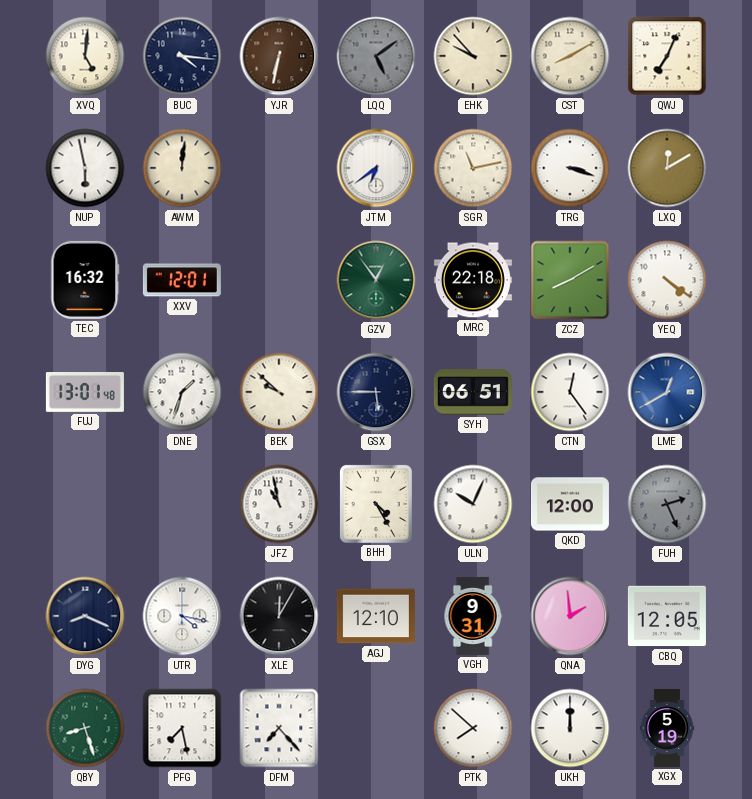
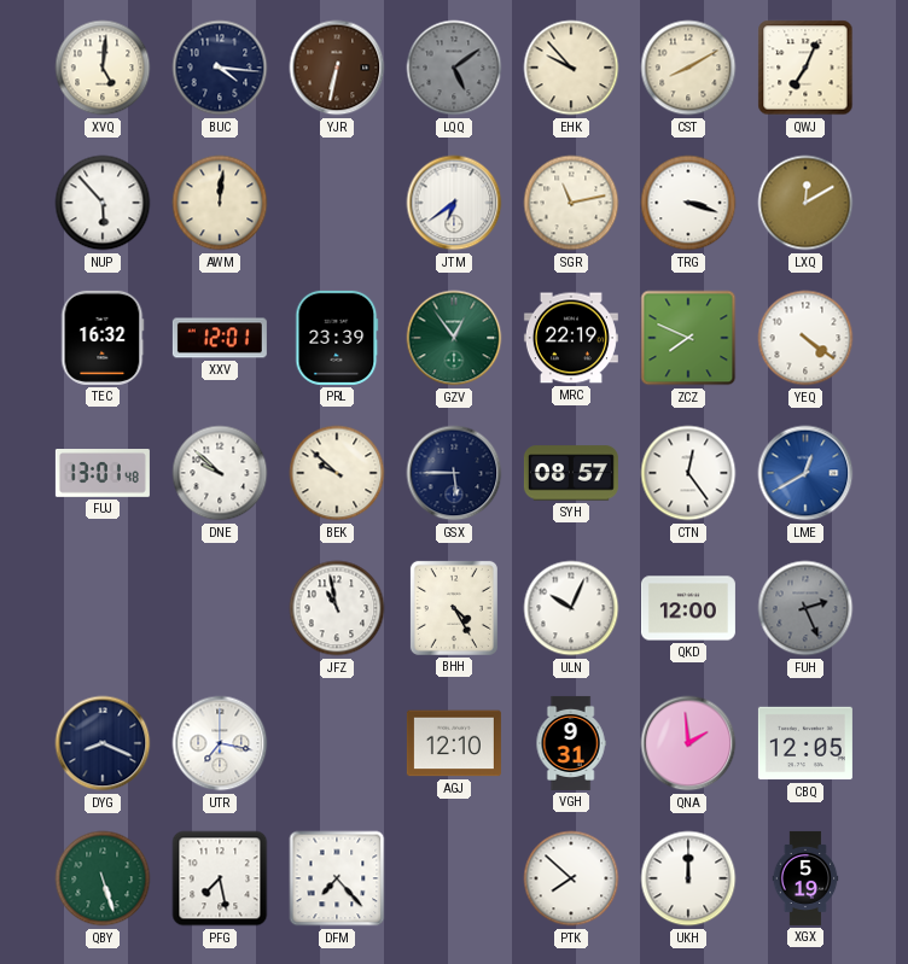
NUP: 5:58 -> 5:53 (103, 203)
PRL: none -> 23:39 (337, 338)
MRC: 22:18 -> 22:19 (571, 338)
ZCZ: 8:10 -> 7:49 (688, 338)
DNE: 1:33 -> 9:52 (220, 473)
SYH: 06:51 -> 08:57 (571, 473)
UTR: 4:17 -> 7:17 (220, 743)
XLE: 12:05 -> none (279, 616)
QBY: 8:27 -> 5:27 (103, 878)
